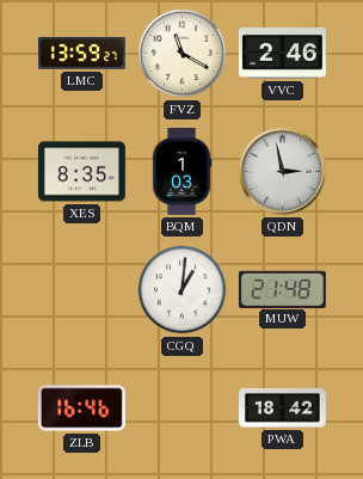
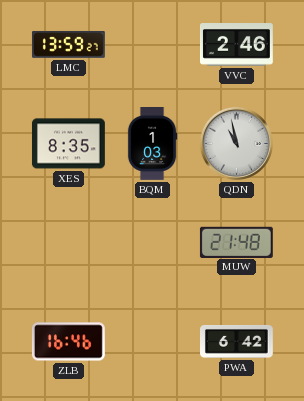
FVZ: 11:20 -> none (183, 54)
QDN: 2:58 -> 10:58 (236, 143)
CGQ: 1:01 -> none (183, 290)
PWA: 18:42 -> 6:42 (237, 341)
